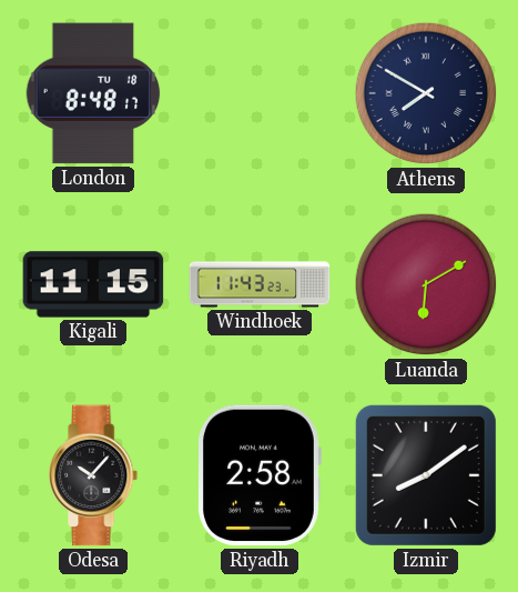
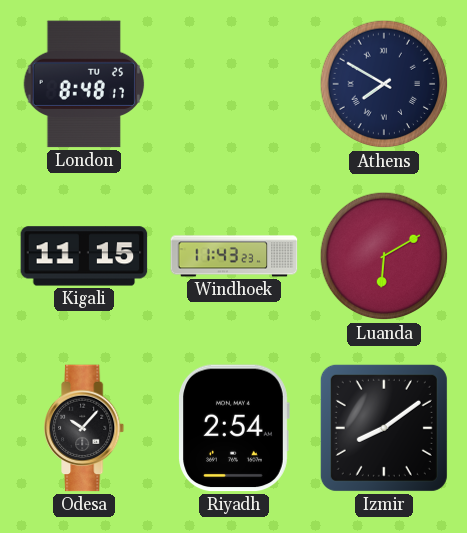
London date: TU 18 -> TU 25 (84, 84)
Riyadh: 2:58 -> 2:54 (234, 428)
